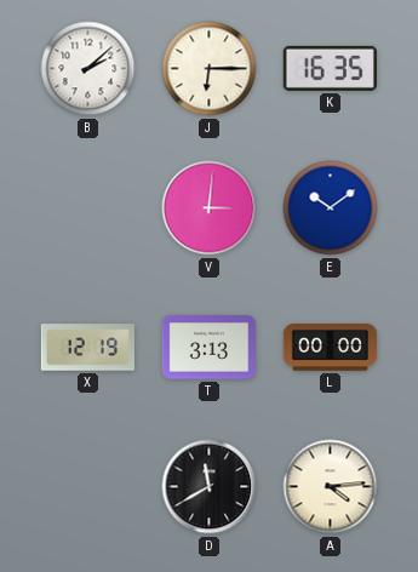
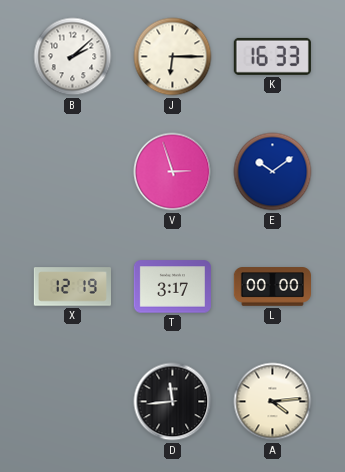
K: 16:35 -> 16:33 (272, 56)
V: 3:01 -> 2:57 (173, 172)
T: 3:13 -> 3:17 (172, 287)
D: 11:40 -> 11:44 (173, 402)
